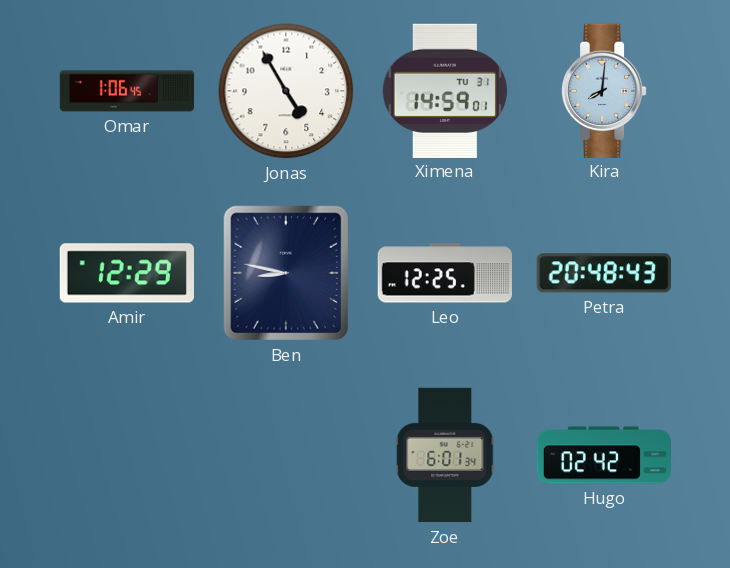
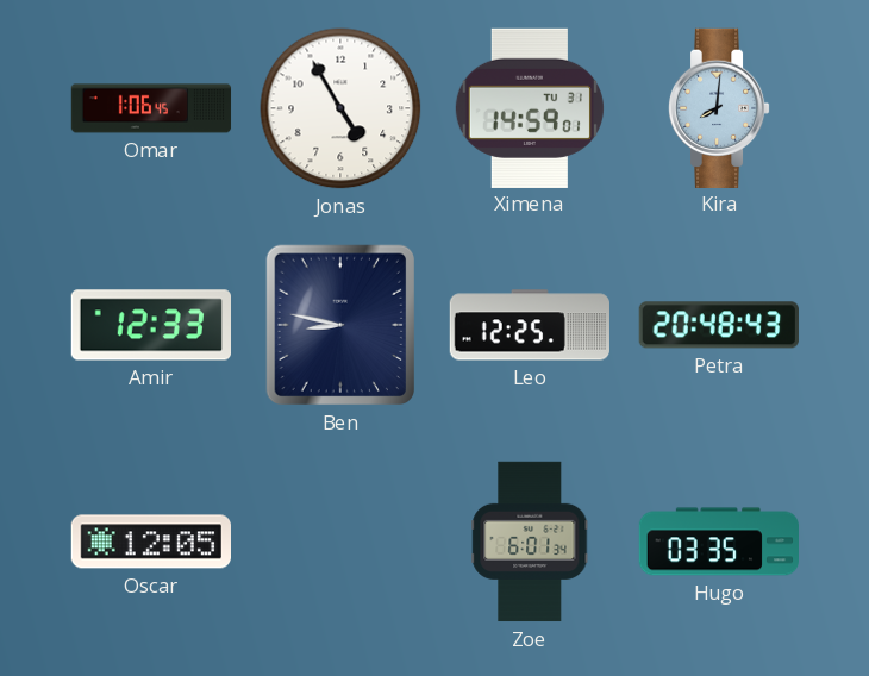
Amir: 12:29 -> 12:33 (150, 325)
Oscar: none -> 12:05 (150, 542)
Hugo: 02:42 -> 03:35 (719, 542)
